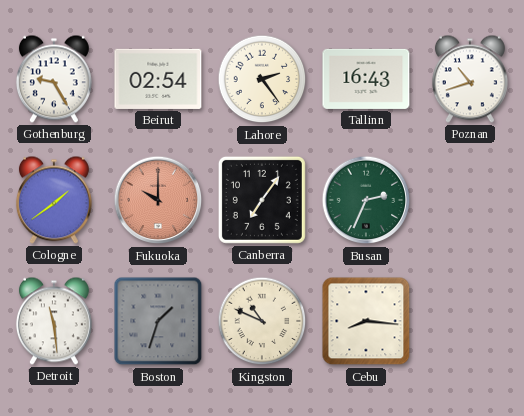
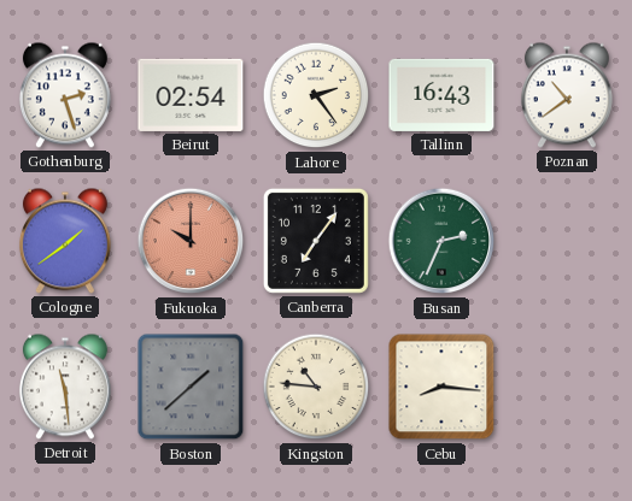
Gothenburg: 9:25 -> 2:27 (65, 95)
Poznan: 10:42 -> 10:39 (567, 95)
Boston: 1:33 -> 1:38 (191, 387)
Kingston: 10:49 -> 10:46 (316, 387)
